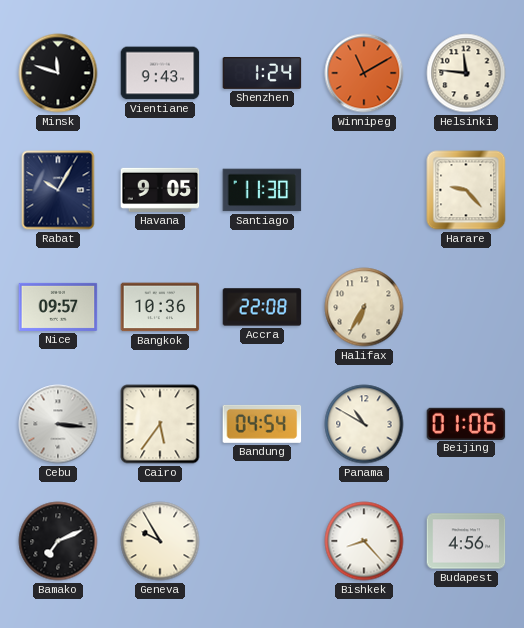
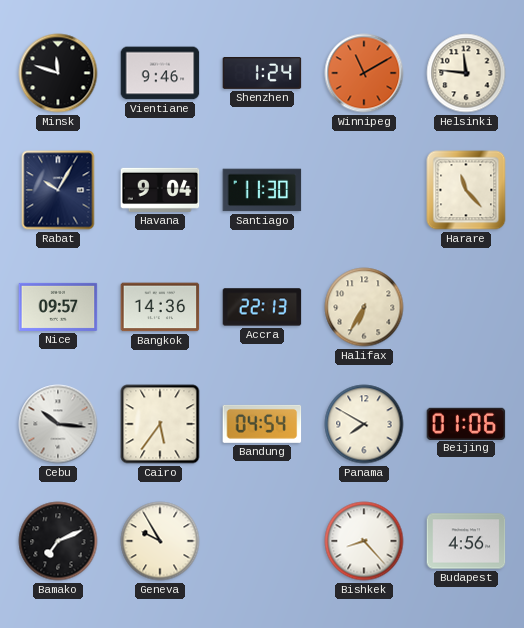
Vientiane: 9:43 -> 9:46 (160, 73)
Havana: 9:05 -> 9:04 (160, 190)
Harare: 9:23 -> 11:23 (466, 190)
Bangkok: 10:36 -> 14:36 (160, 307)
Accra: 22:08 -> 22:13 (262, 307)
Cebu: 3:16 -> 10:16 (58, 424)
Panama: 10:50 -> 7:50 (364, 424)
